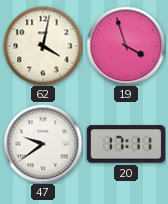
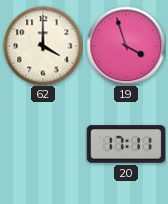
62: 4:02 -> 4:00 (43, 46)
47: 9:39 -> none (43, 144)
